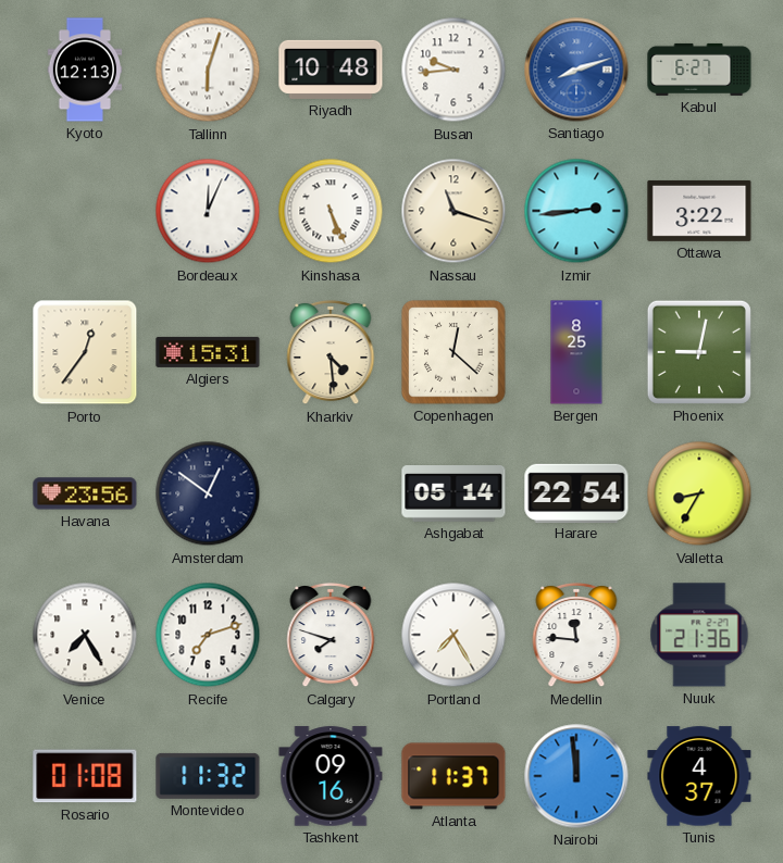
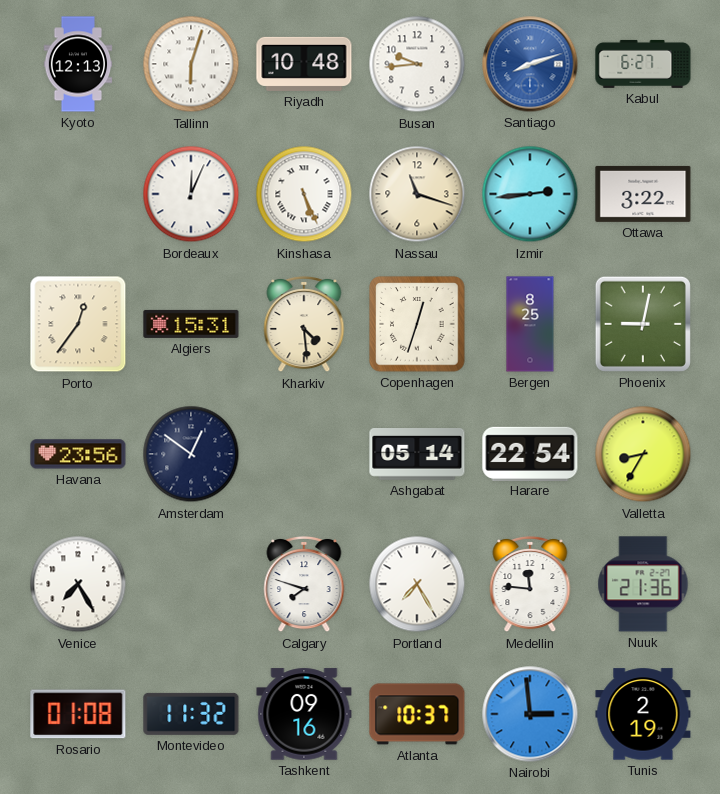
Copenhagen: 12:22 -> 12:33 (417, 324)
Recife: 7:12 -> none (208, 635)
Atlanta: 11:37 -> 10:37 (417, 714)
Nairobi: 11:59 -> 2:59 (530, 714)
Tunis: 4:37 -> 2:19 (643, 714)
